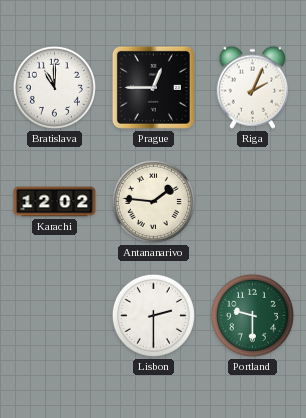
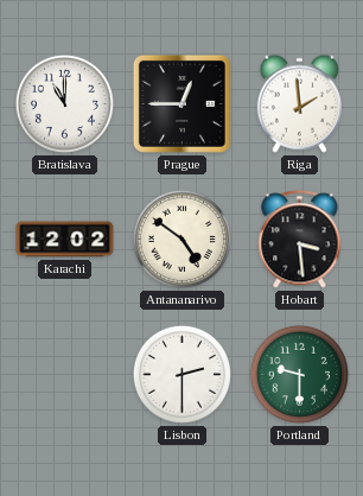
Riga: 2:04 -> 1:59 (299, 103)
Antananarivo: 1:46 -> 4:51 (181, 239)
Hobart: none -> 3:29 (300, 240)
